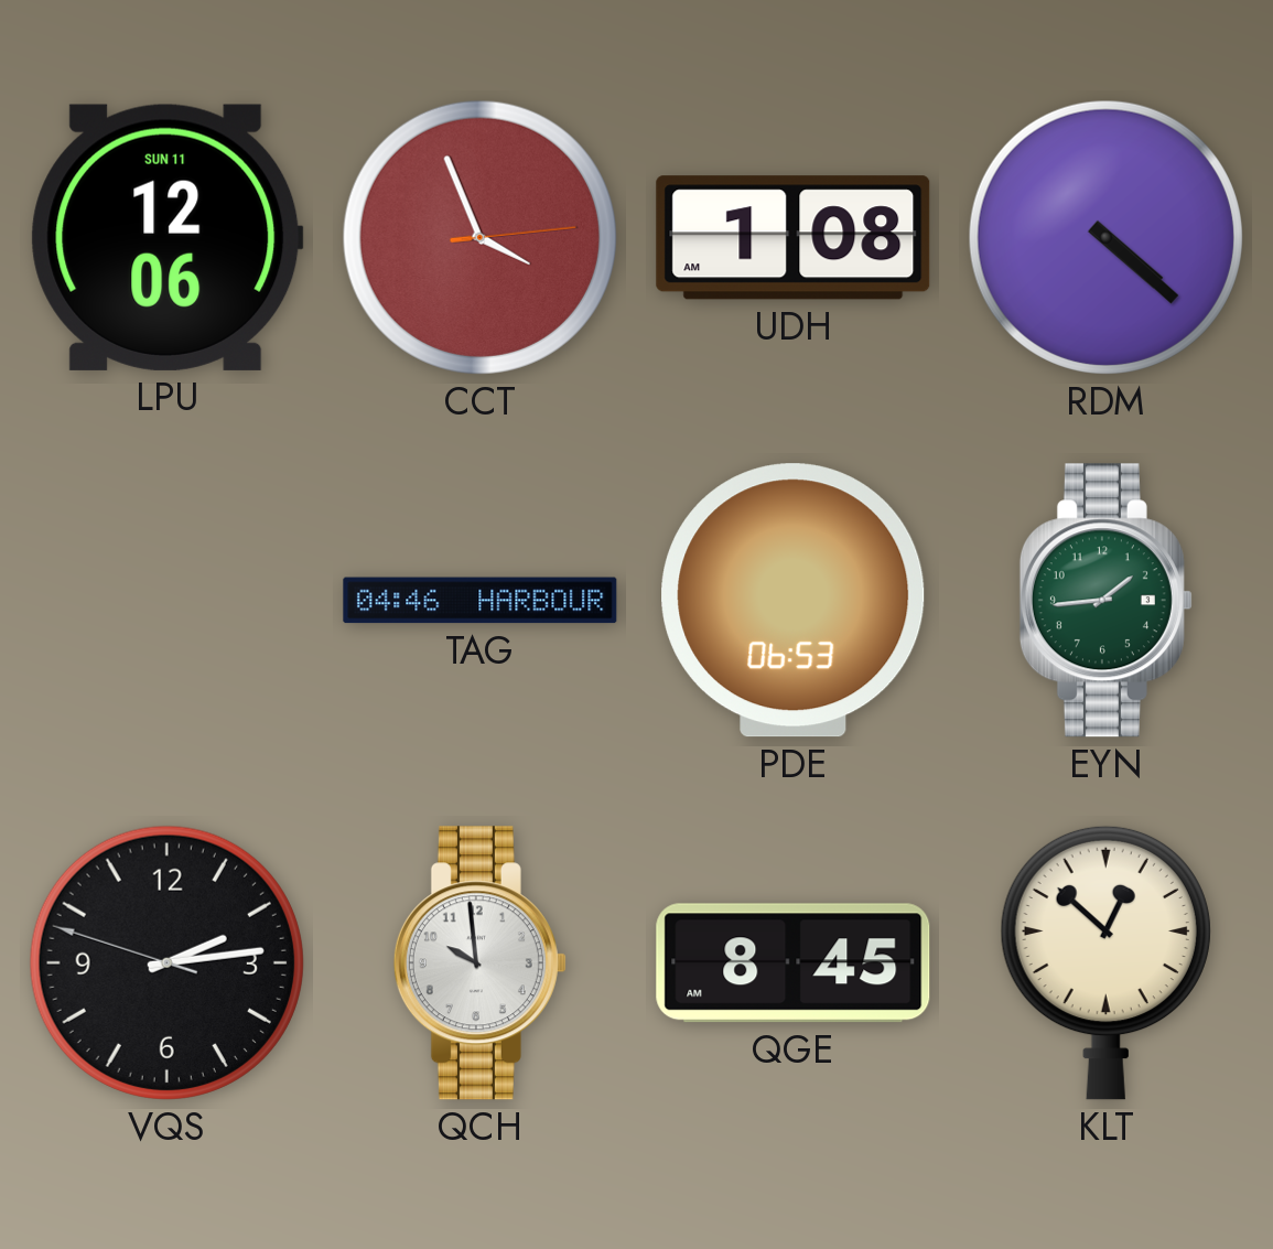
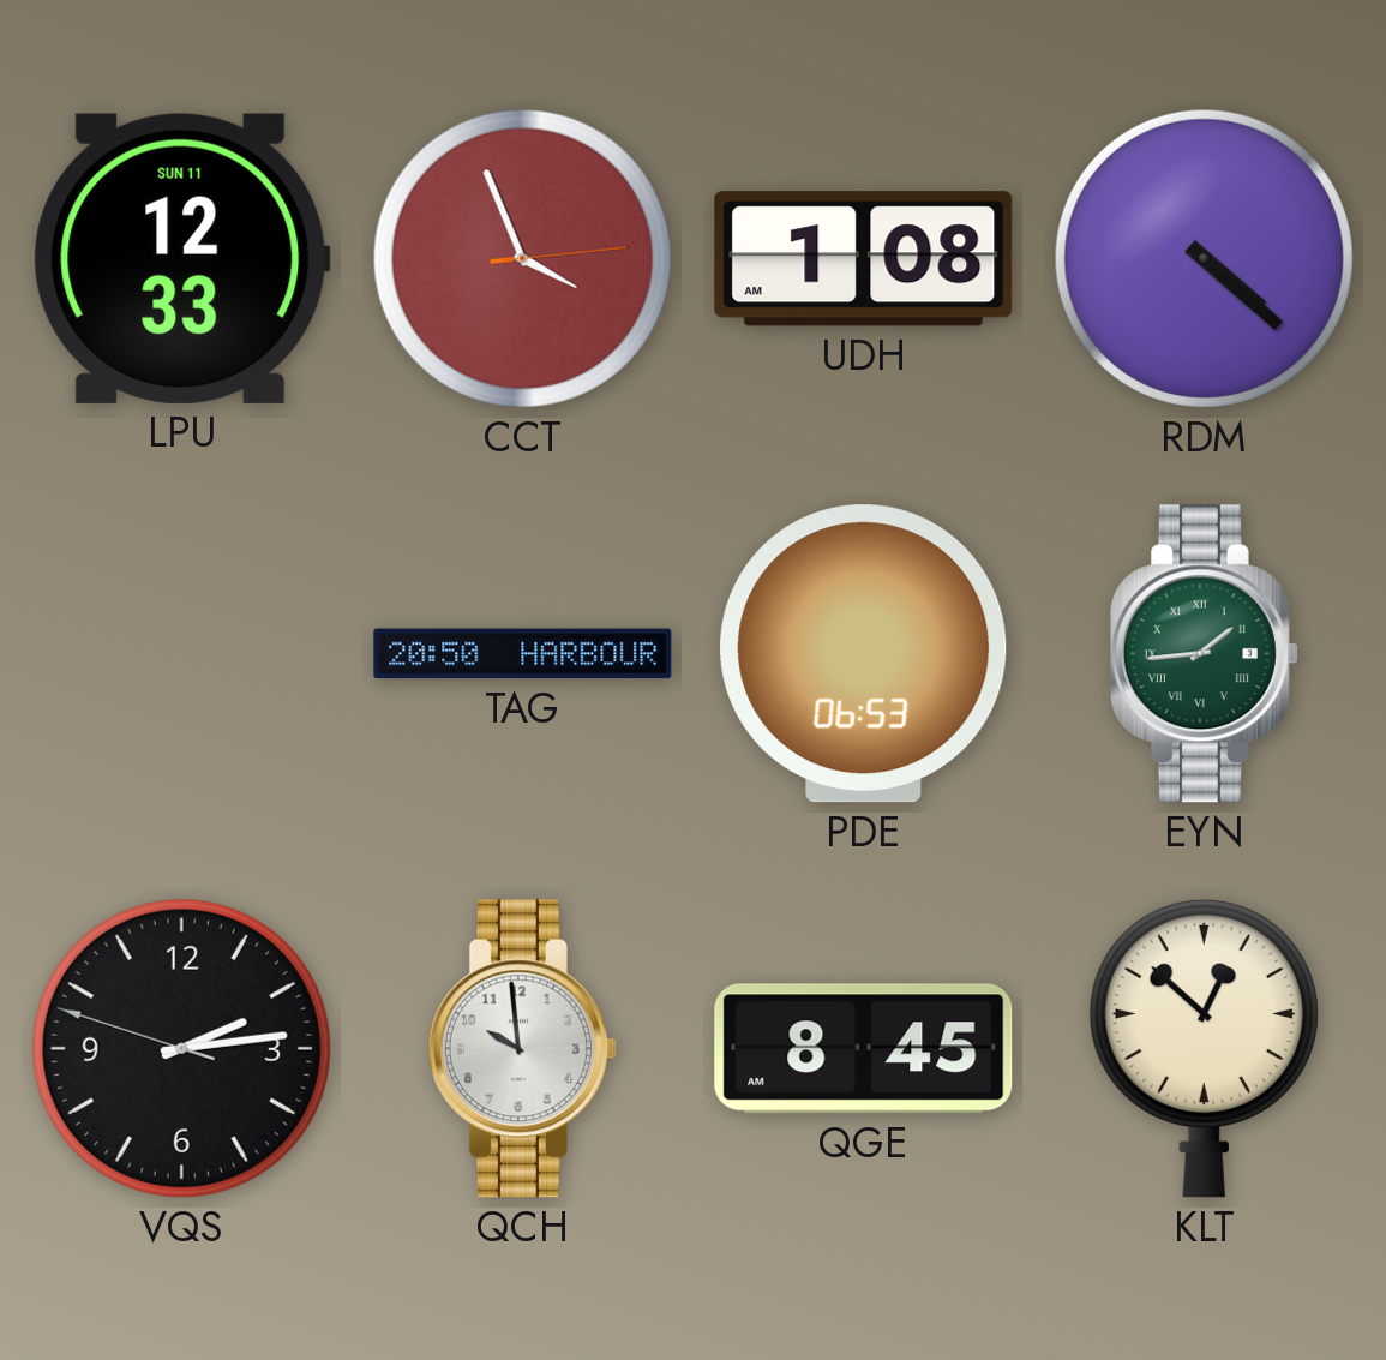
LPU: 12:06 -> 12:33 (182, 258)
TAG: 04:46 -> 20:50 (523, 654)
EYN numerals: Arabic -> Roman (1204, 654)
